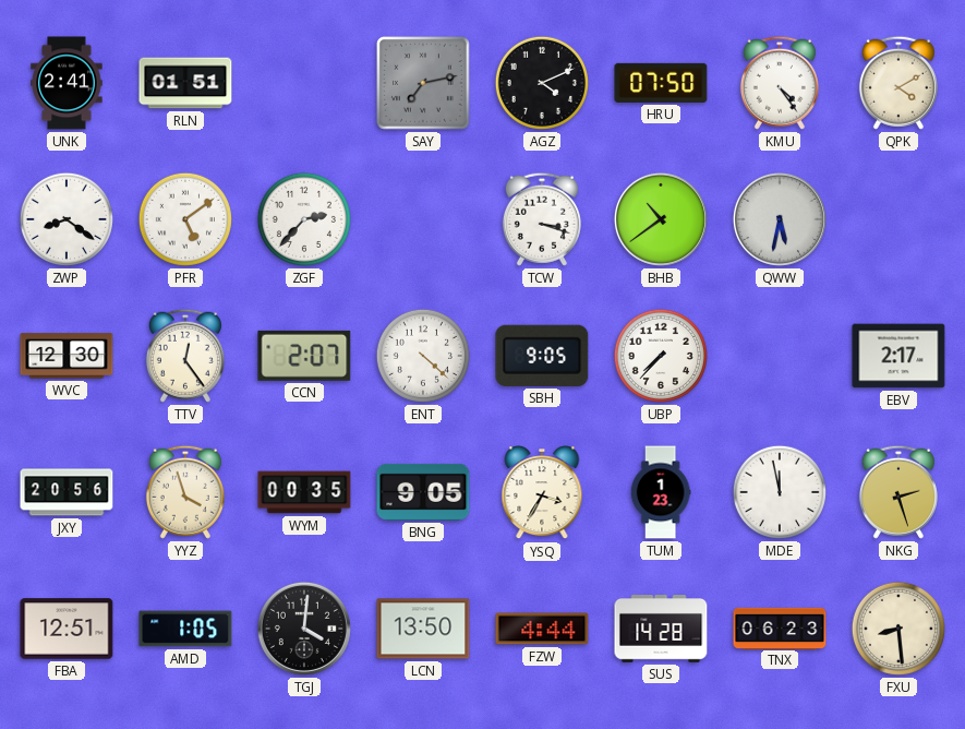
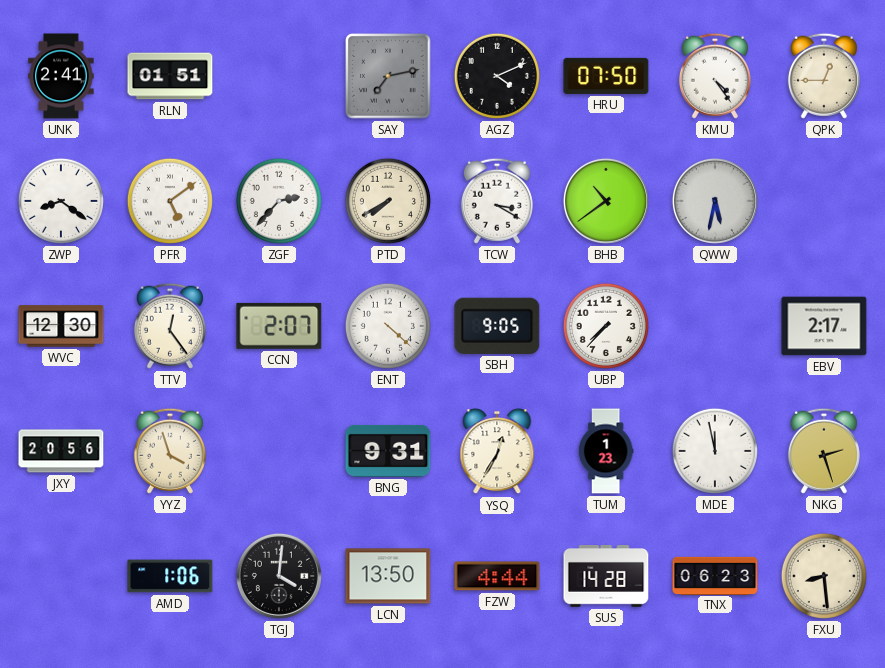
QPK: 4:10 -> 12:45 (824, 76)
PTD: none -> 7:40 (388, 201)
TCW: 3:18 -> 3:20 (497, 201)
WYM: 00:35 -> none (304, 492)
BNG: 9:05 -> 9:31 (388, 451)
YSQ: 3:35 -> 12:35 (497, 452)
FBA: 12:51 -> none (67, 629)
AMD: 1:05 -> 1:06 (170, 576)
